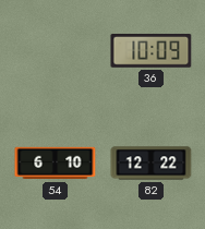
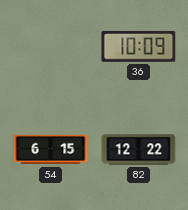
54: 6:10 -> 6:15 (51, 150)
